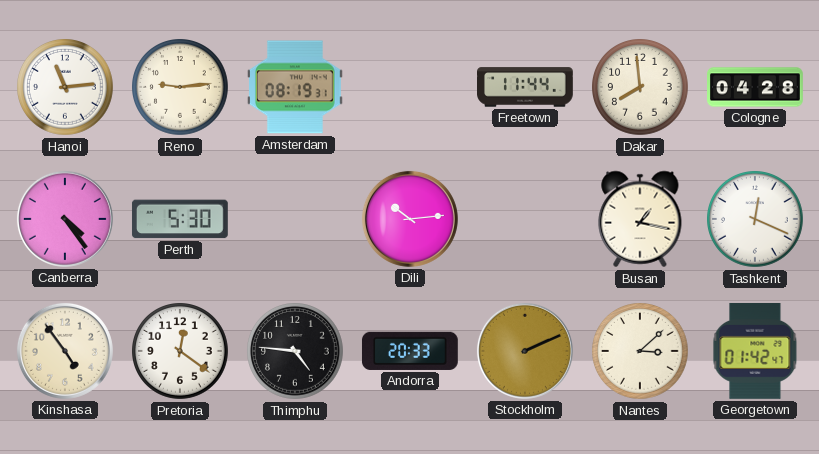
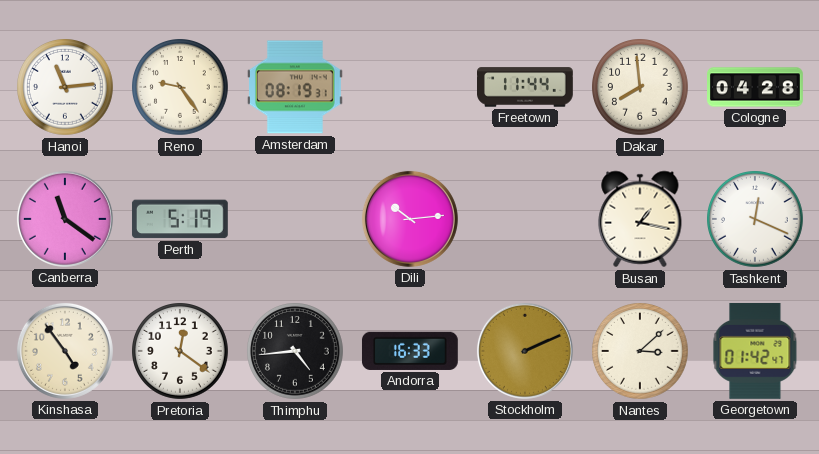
Reno: 9:14 -> 9:24 (181, 88)
Canberra: 4:24 -> 11:21 (65, 219)
Perth: 5:30 -> 5:19 (180, 219)
Thimphu: 4:46 -> 4:44 (296, 352)
Andorra: 20:33 -> 16:33 (410, 351)
